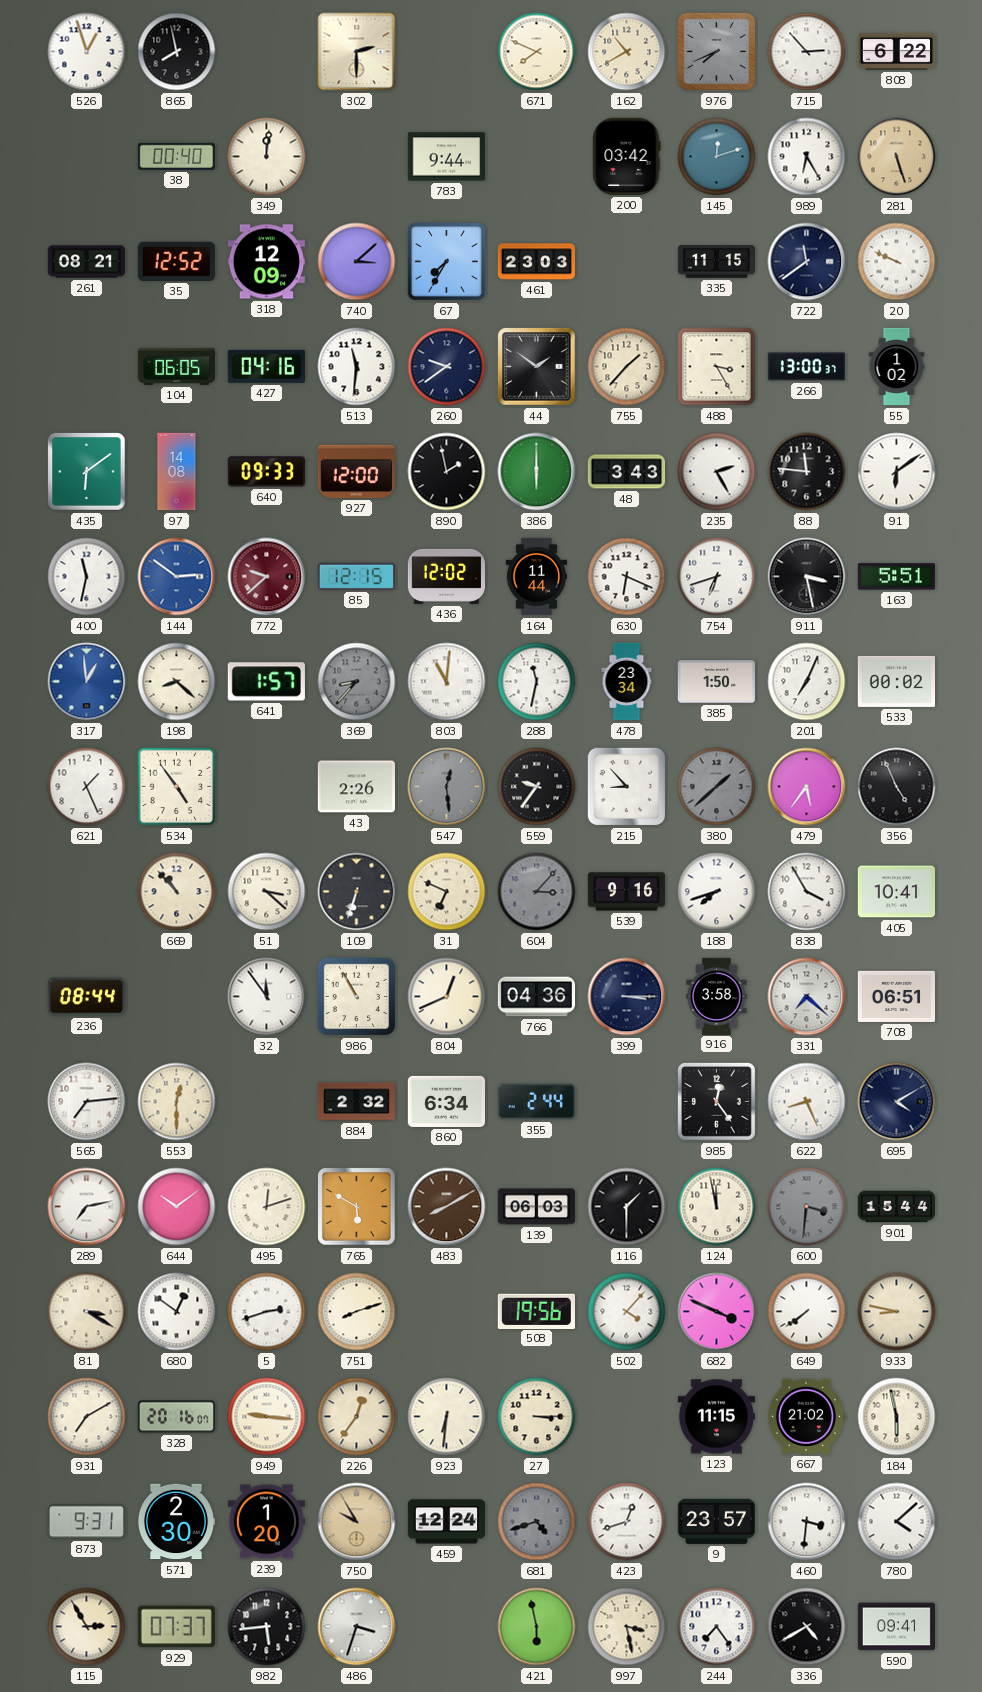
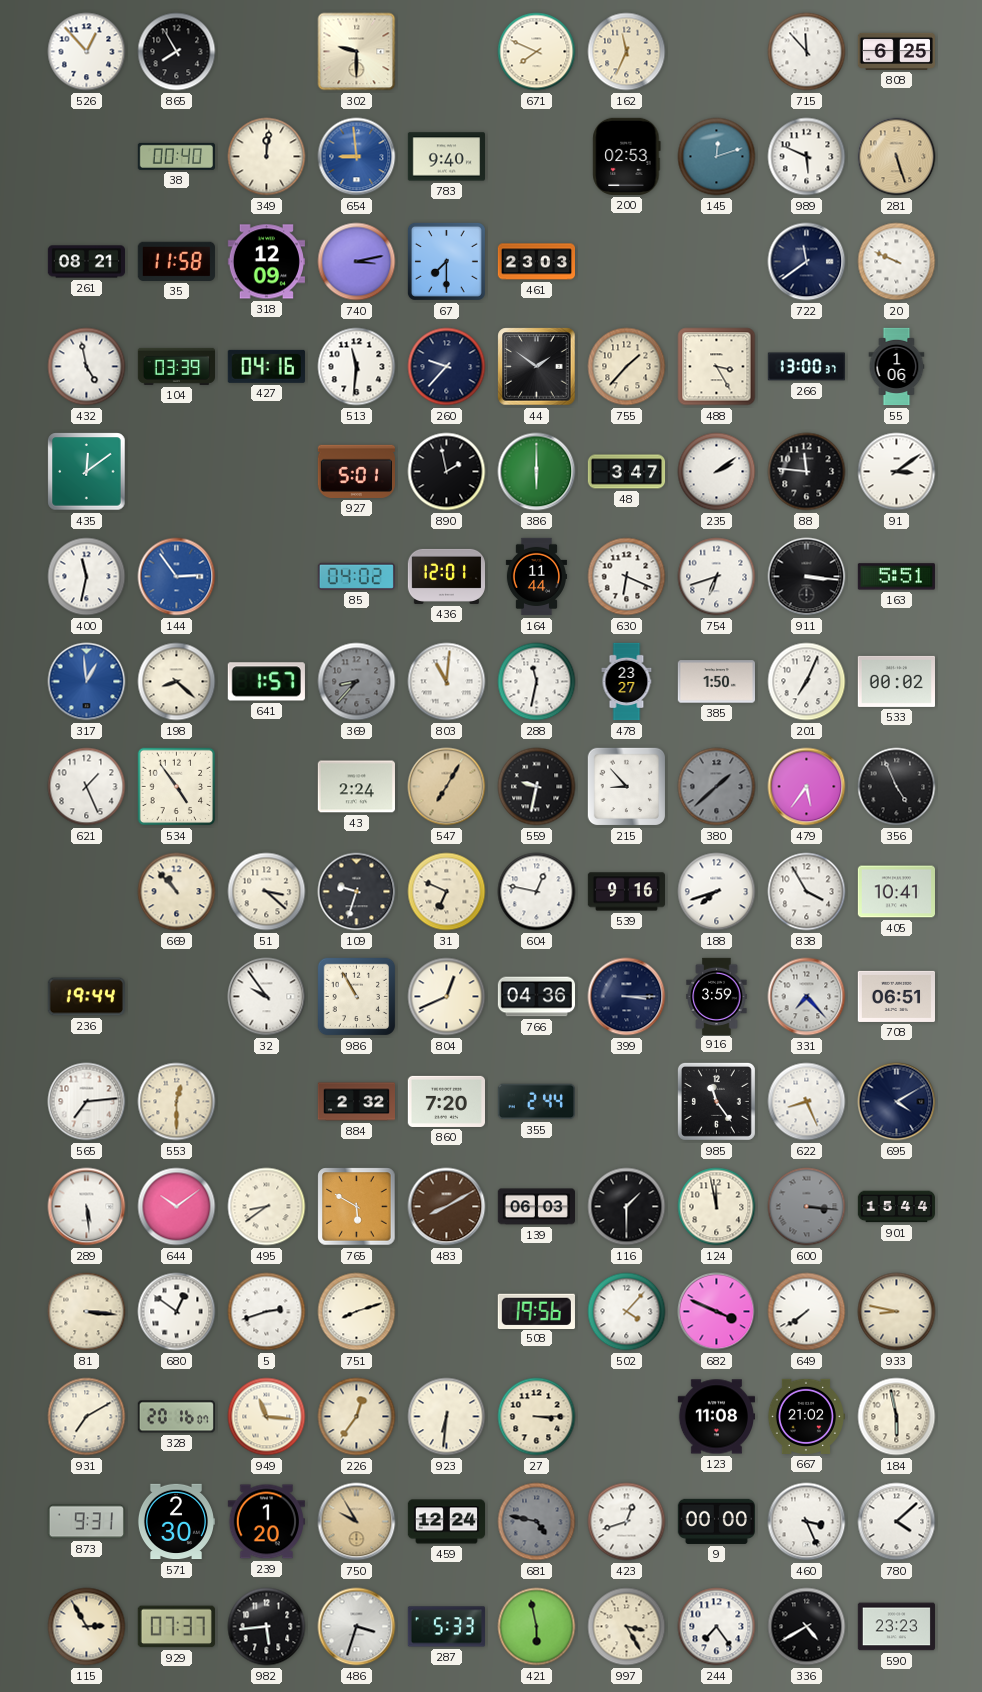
526: 12:57 -> 12:53 (87, 52)
865: 7:58 -> 7:55 (177, 52)
302: 2:30 -> 9:30 (357, 52)
162: 10:40 -> 11:34 (627, 52)
976: 7:41 -> none (717, 52)
715: 2:53 -> 11:53 (807, 52)
808: 6:22 -> 6:25 (897, 51)
654: none -> 8:59 (357, 157)
783: 9:44 -> 9:40 (446, 157)
200: 03:42 -> 02:53 (627, 156)
989: 6:25 -> 5:49 (807, 157)
35: 12:52 -> 11:58 (176, 261)
740: 3:08 -> 3:13 (357, 262)
67: 7:35 -> 7:30 (446, 261)
335: 11:15 -> none (716, 262)
432: none -> 4:58 (87, 367)
104: 06:05 -> 03:39 (176, 366)
260: 9:39 -> 9:37 (447, 367)
55: 1:02 -> 1:06 (897, 367)
435: 6:09 -> 12:09 (87, 472)
97: 14:08 -> none (177, 472)
640: 09:33 -> none (266, 472)
927: 12:00 -> 5:01 (356, 471)
48: 3:43 -> 3:47 (627, 472)
235: 2:25 -> 2:09 (717, 472)
91: 6:09 -> 3:09 (897, 472)
144: 2:51 -> 2:54 (177, 577)
772: 9:38 -> none (267, 577)
85: 12:15 -> 04:02 (356, 576)
436: 12:02 -> 12:01 (446, 576)
911: 3:28 -> 3:16 (807, 577)
478: 23:34 -> 23:27 (627, 682)
43: 2:26 -> 2:24 (356, 787)
547: 12:29 -> 7:05 (447, 787)
547 dial: grey -> champagne (447, 787)
559: 9:36 -> 9:32 (537, 787)
109: 6:33 -> 9:33 (357, 892)
604: 3:07 -> 12:47 (537, 892)
604 dial: grey -> white (537, 892)
236: 08:44 -> 19:44 (86, 997)
32: 11:54 -> 9:54 (267, 997)
916: 3:58 -> 3:59 (717, 996)
331: 7:22 -> 7:23 (807, 997)
860: 6:34 -> 7:20 (446, 1101)
985: 12:24 -> 11:24 (716, 1101)
289: 7:13 -> 5:29 (87, 1207)
495: 12:12 -> 8:39 (267, 1207)
600: 3:31 -> 3:16 (807, 1207)
81: 3:20 -> 3:16 (87, 1312)
949: 9:16 -> 11:16 (267, 1417)
123: 11:15 -> 11:08 (716, 1417)
681: 4:42 -> 4:47 (537, 1522)
9: 23:57 -> 00:00 (716, 1521)
460: 3:31 -> 3:26 (807, 1522)
287: none -> 5:33 (446, 1627)
997: 3:28 -> 3:25 (627, 1627)
590: 09:41 -> 23:23 (896, 1627)
